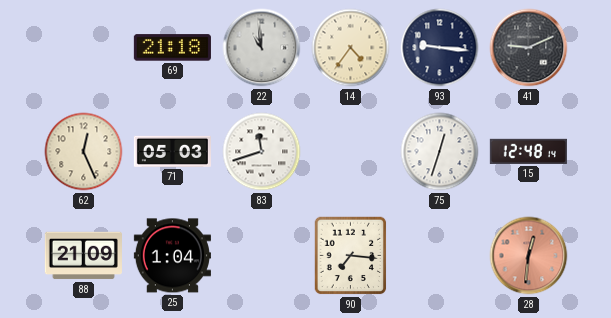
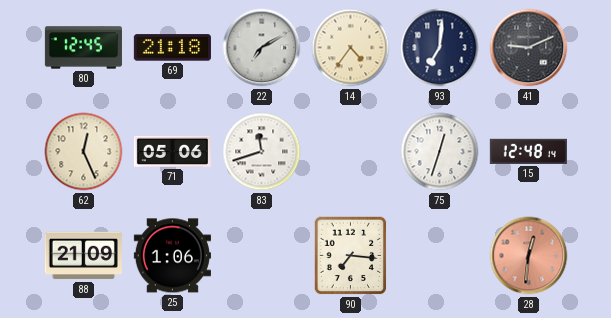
80: none -> 12:45 (83, 48)
22: 10:59 -> 7:10 (262, 48)
93: 9:16 -> 7:01 (440, 48)
71: 05:03 -> 05:06 (172, 151)
25: 1:04 -> 1:06 (172, 256)
